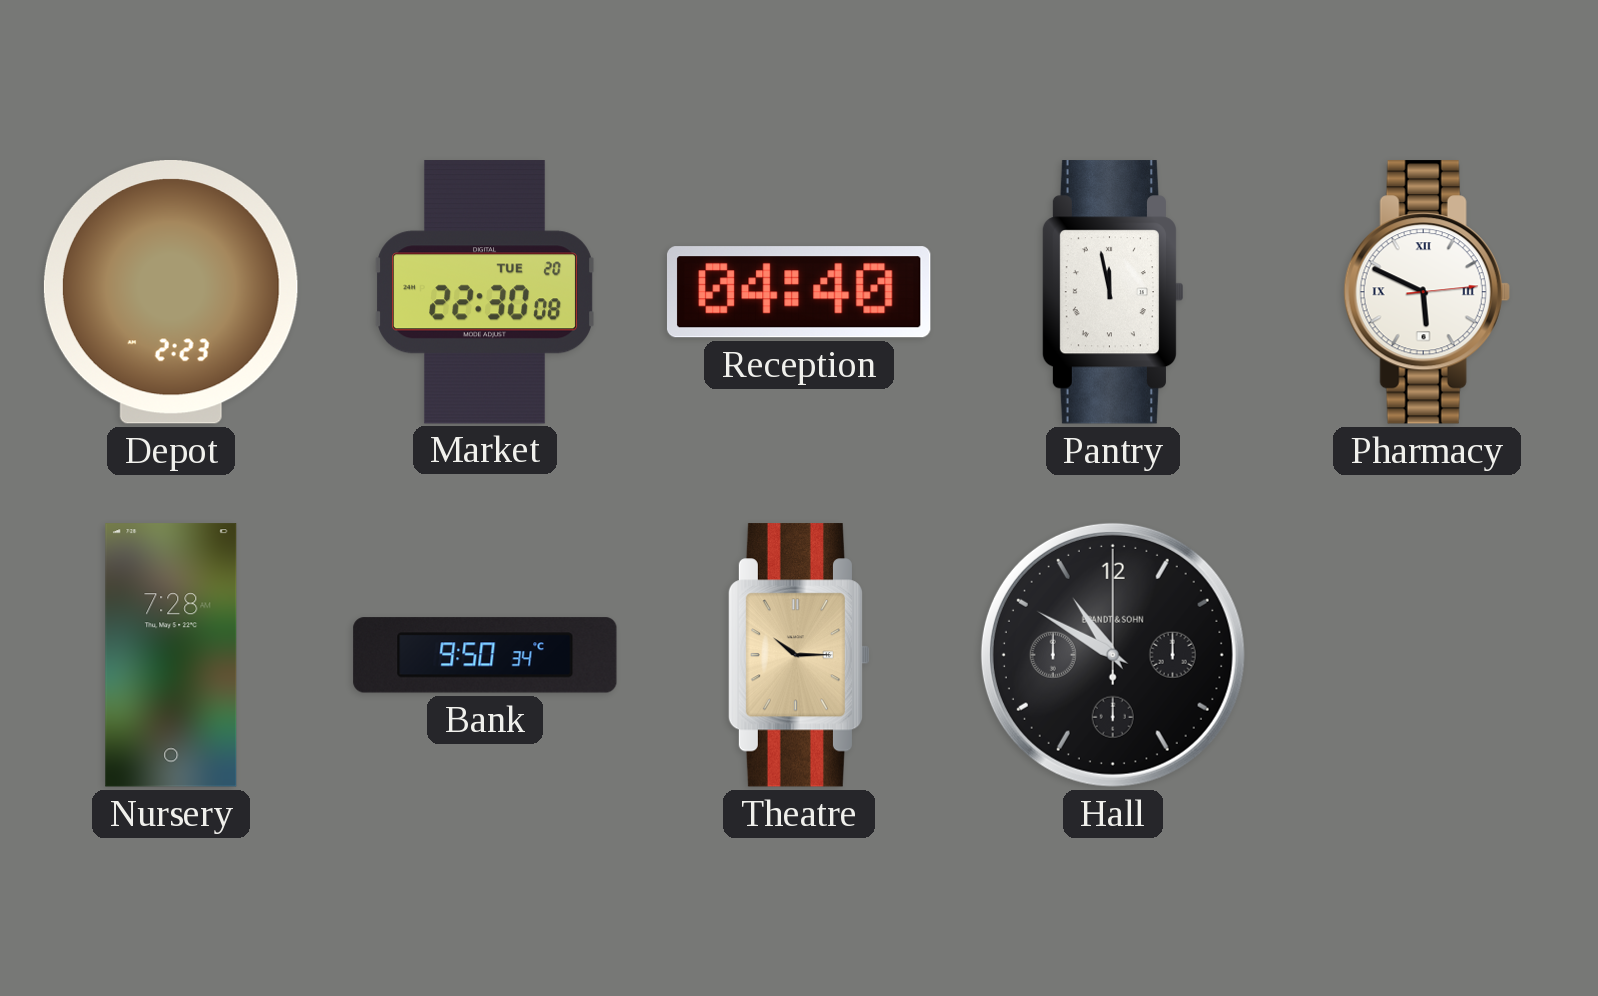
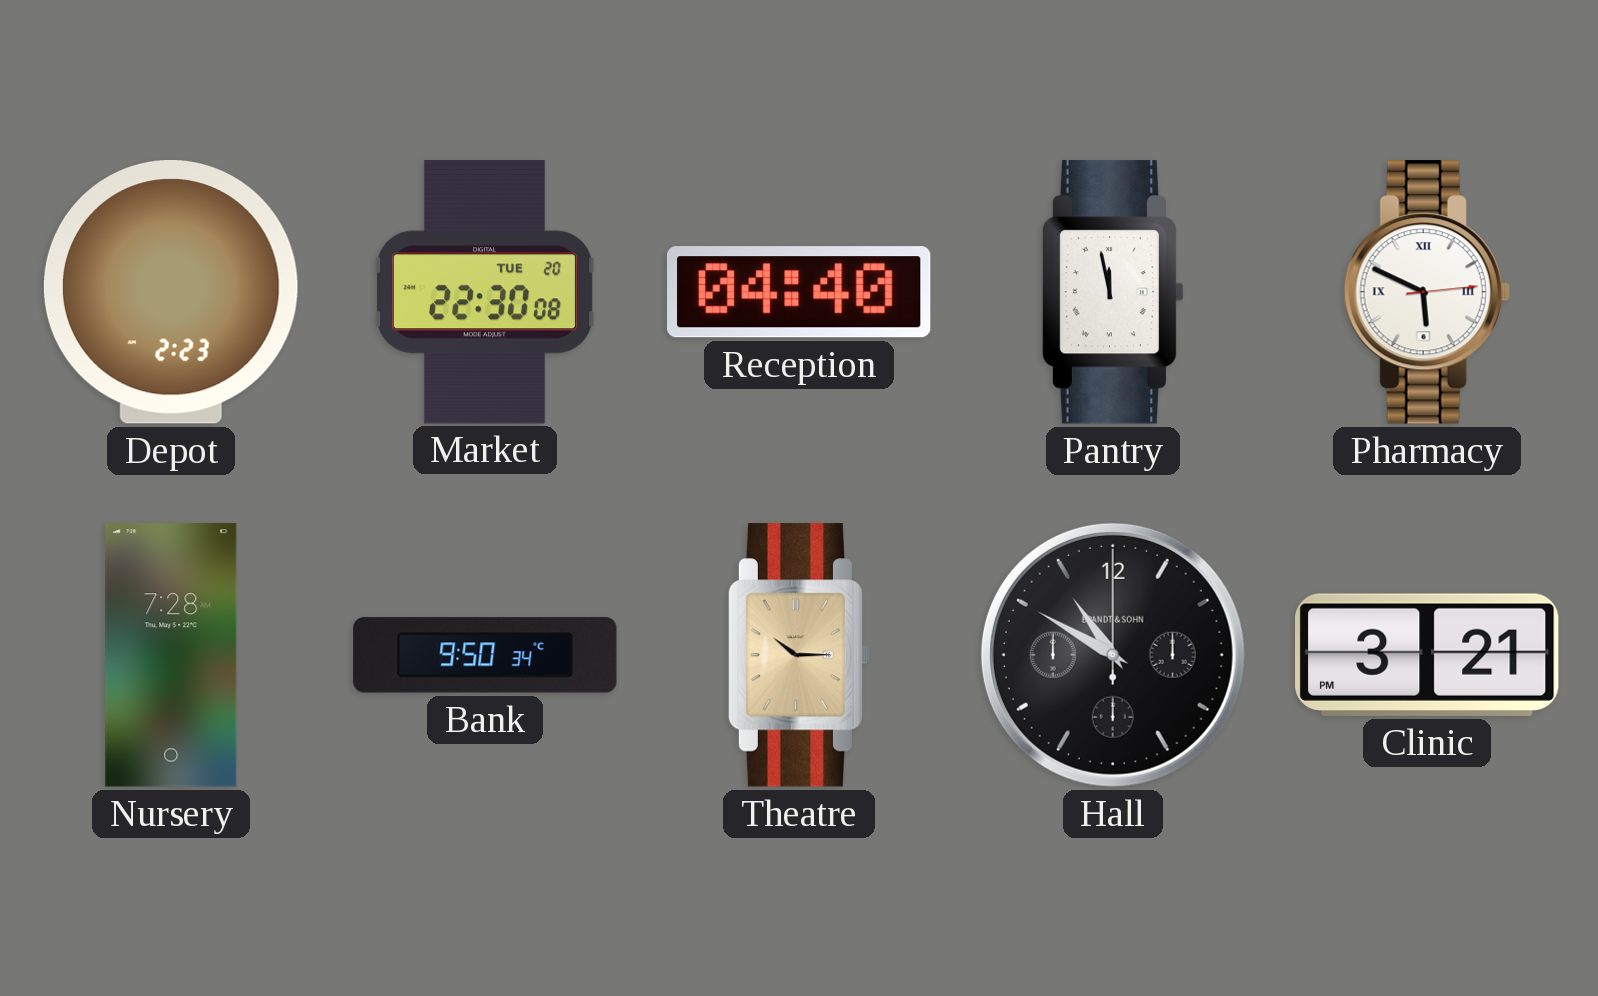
Clinic: none -> 3:21 (1427, 655)
